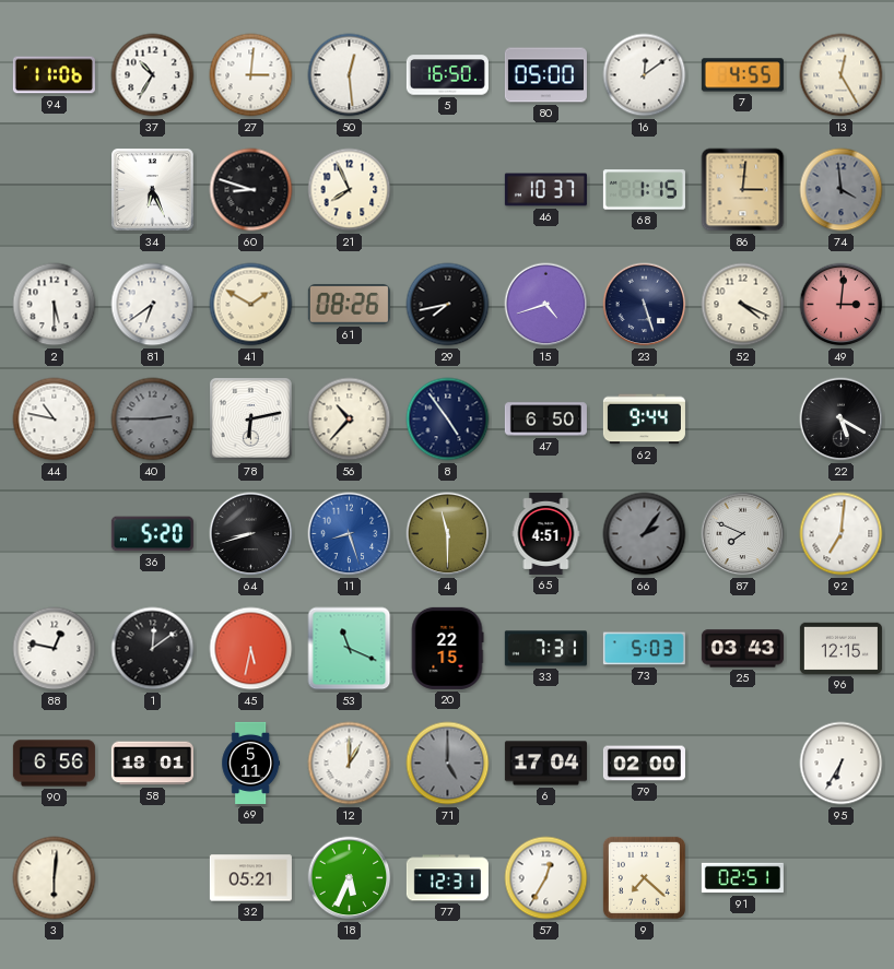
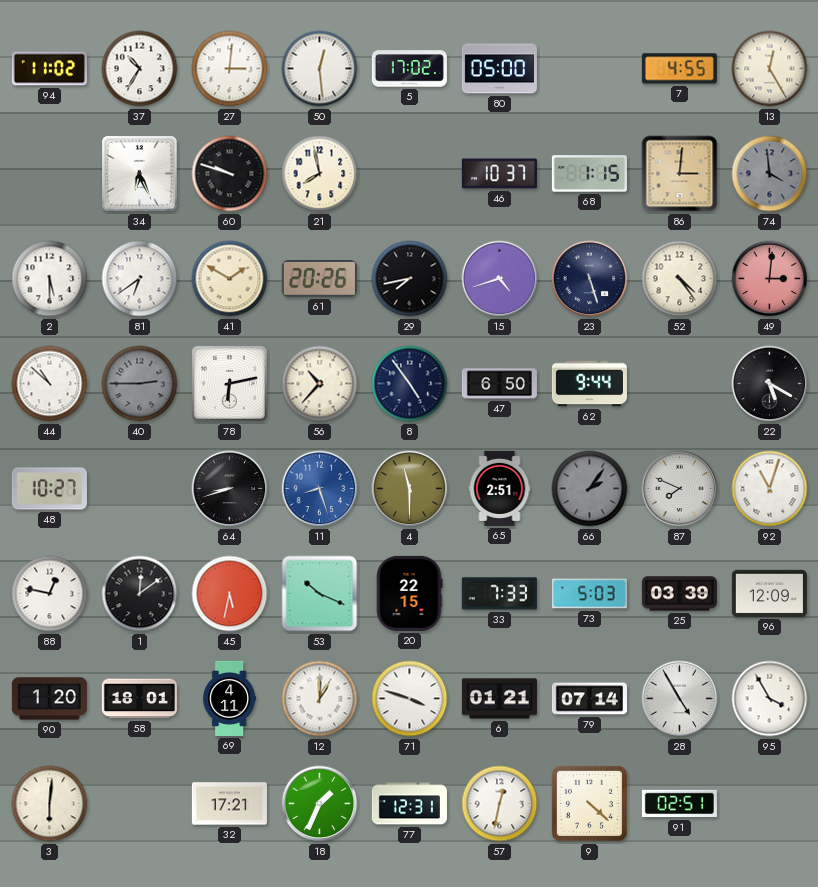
94: 11:06 -> 11:02 (49, 69)
5: 16:50 -> 17:02 (409, 69)
16: 12:09 -> none (645, 75)
60: 8:48 -> 9:48 (230, 174)
21: 7:56 -> 7:58 (320, 174)
61: 08:26 -> 20:26 (319, 279)
52: 4:19 -> 4:24 (680, 279)
44: 10:47 -> 10:52 (50, 384)
48: none -> 10:27 (49, 489)
36: 5:20 -> none (152, 534)
65: 4:51 -> 2:51 (500, 488)
92: 7:01 -> 11:03 (770, 489)
53: 11:19 -> 10:19 (320, 594)
33: 7:31 -> 7:33 (499, 594)
25: 03:43 -> 03:39 (679, 594)
96: 12:15 -> 12:09 (769, 593)
90: 6:56 -> 1:20 (49, 699)
69: 5:11 -> 4:11 (230, 698)
71: 5:00 -> 3:48 (410, 699)
71 dial: grey -> white (410, 699)
6: 17:04 -> 01:21 (499, 699)
79: 02:00 -> 07:14 (589, 699)
28: none -> 4:55 (680, 699)
95: 6:35 -> 3:55 (770, 699)
32: 05:21 -> 17:21 (229, 804)
18: 5:34 -> 1:34 (320, 804)
57: 12:35 -> 12:32 (500, 804)
9: 7:22 -> 4:22 (589, 803)
